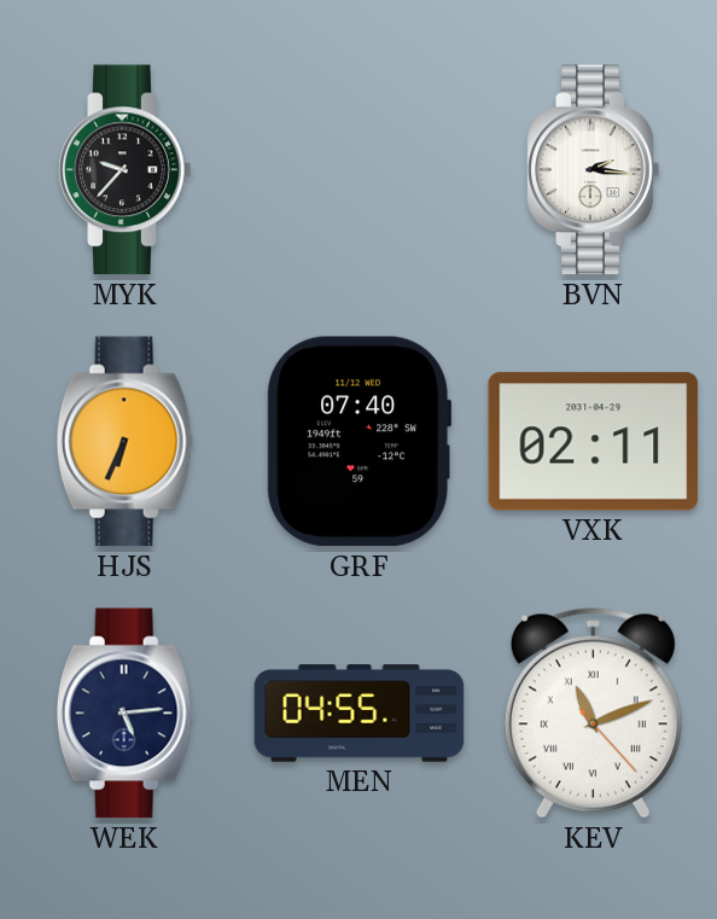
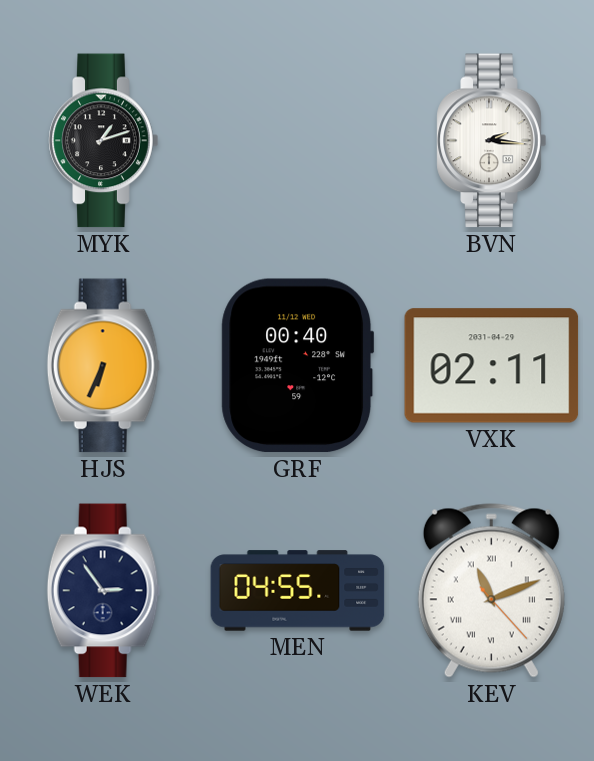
MYK: 9:37 -> 1:12 (104, 141)
GRF: 07:40 -> 00:40 (298, 366)
WEK: 5:14 -> 2:54 (104, 591)
